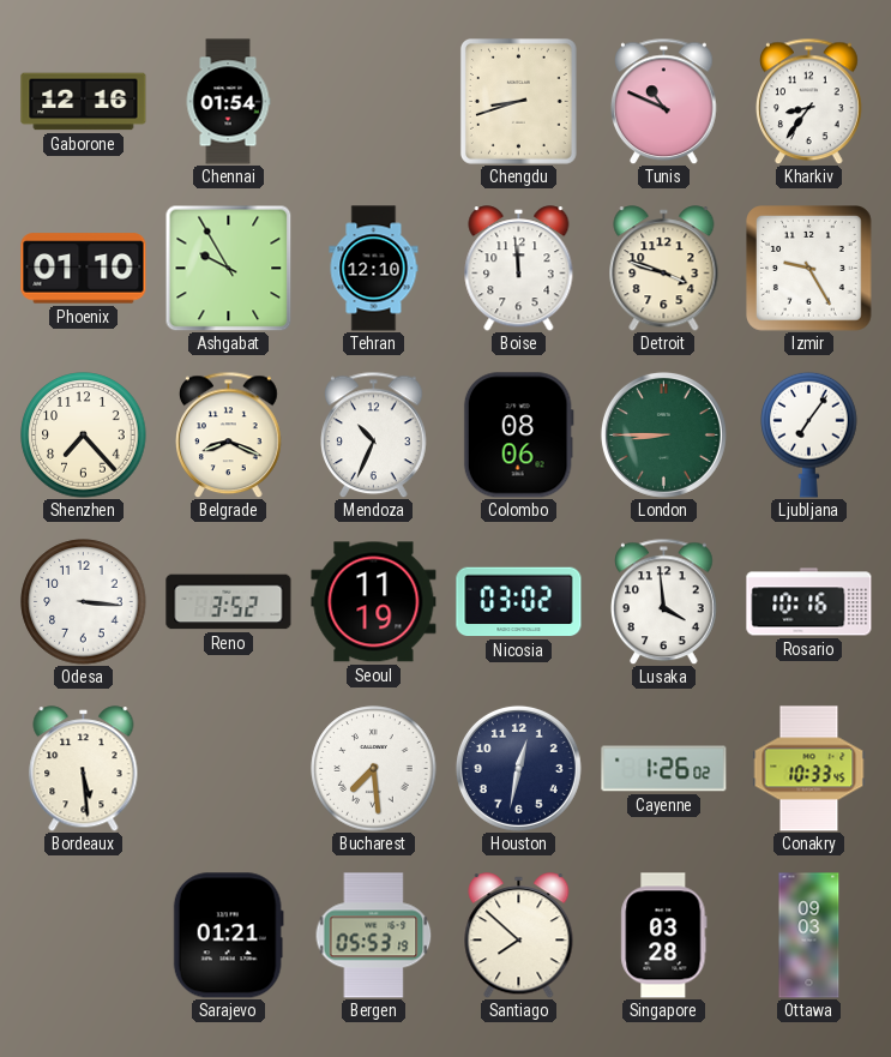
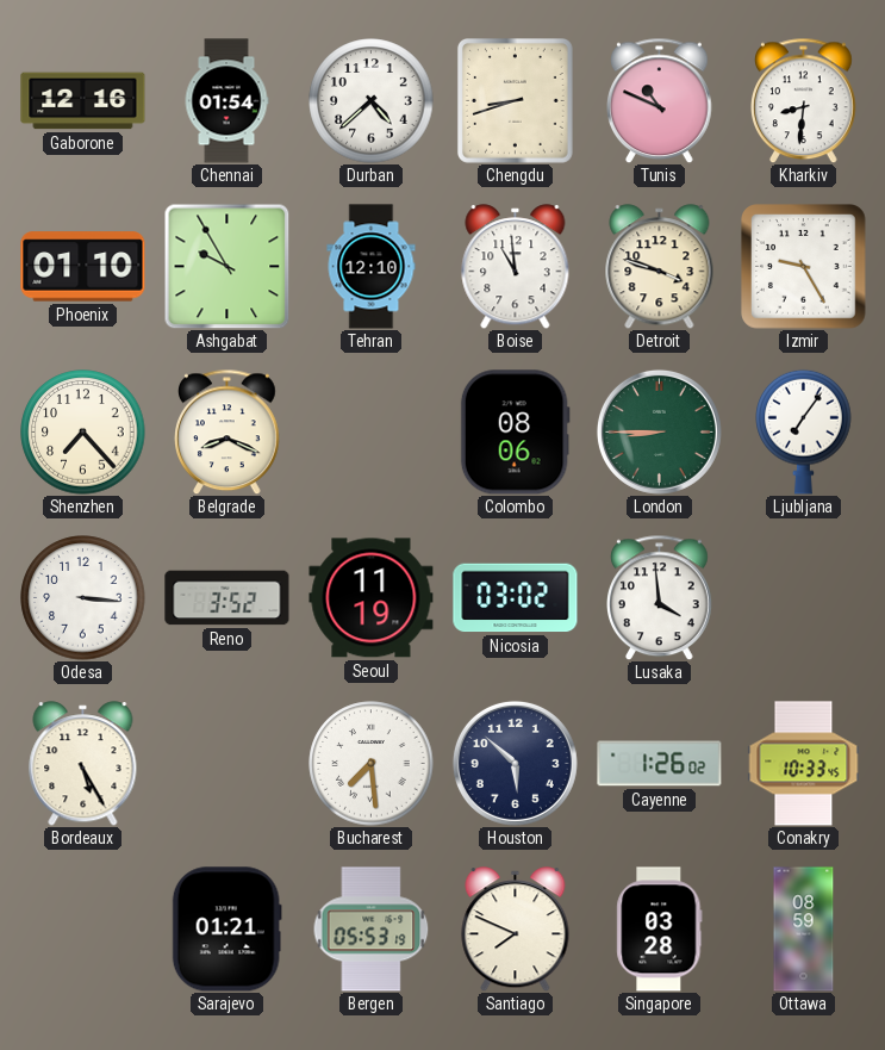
Durban: none -> 4:38 (372, 101)
Kharkiv: 8:36 -> 8:31 (804, 100)
Boise: 11:59 -> 10:59 (516, 267)
Mendoza: 10:34 -> none (374, 434)
Rosario: 10:16 -> none (809, 602)
Bordeaux: 5:29 -> 5:25 (83, 764)
Houston: 12:32 -> 5:52 (515, 763)
Santiago: 7:52 -> 7:49 (516, 930)
Ottawa: 09:03 -> 08:59 (804, 930)
